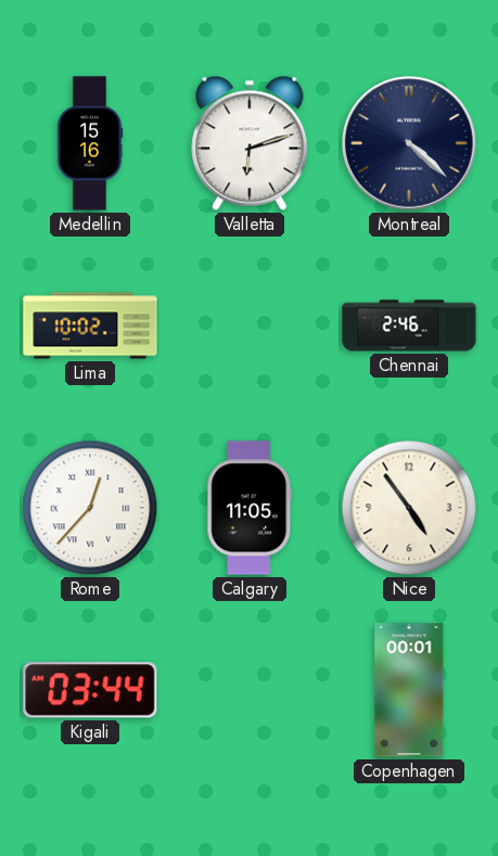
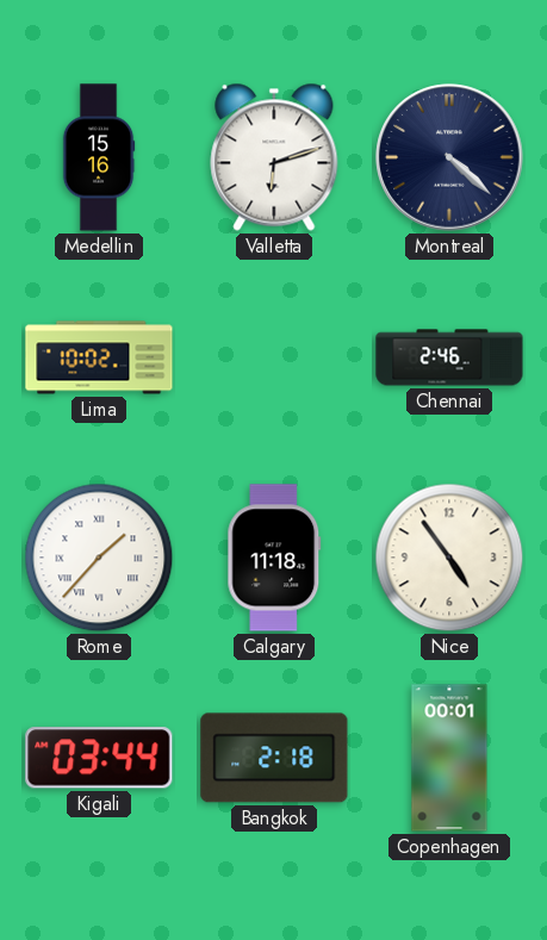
Rome: 12:37 -> 1:37 (99, 558)
Calgary: 11:05 -> 11:18 (274, 558)
Bangkok: none -> 2:18 (274, 758)
